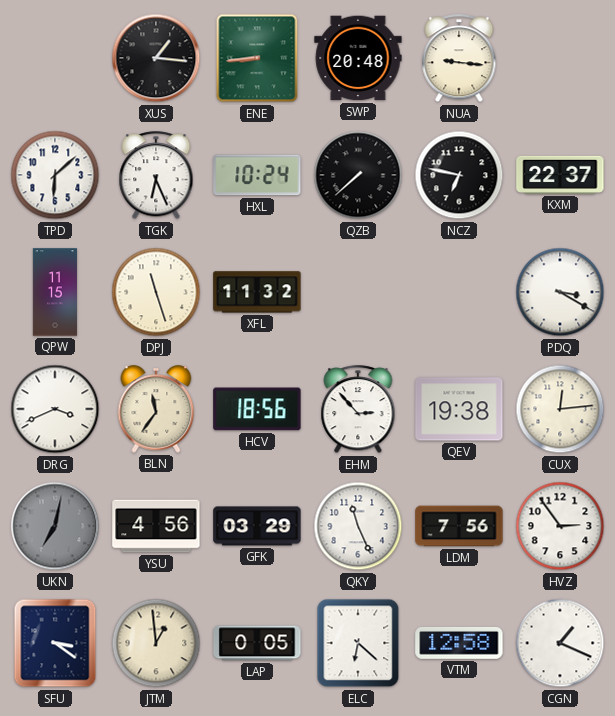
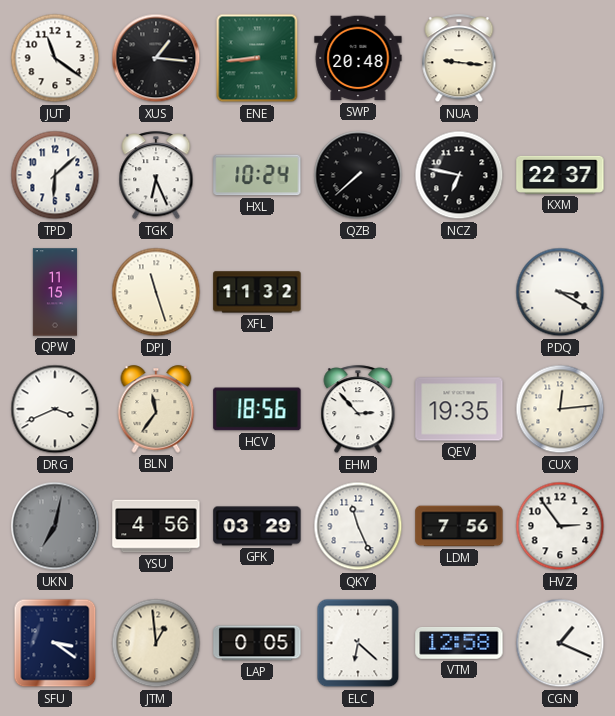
JUT: none -> 11:21 (55, 58)
QEV: 19:38 -> 19:35 (459, 409)
